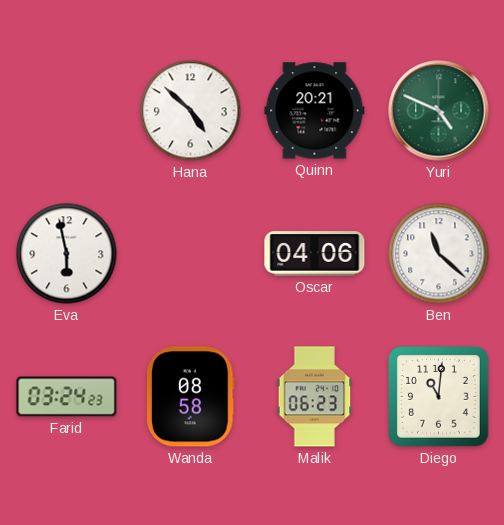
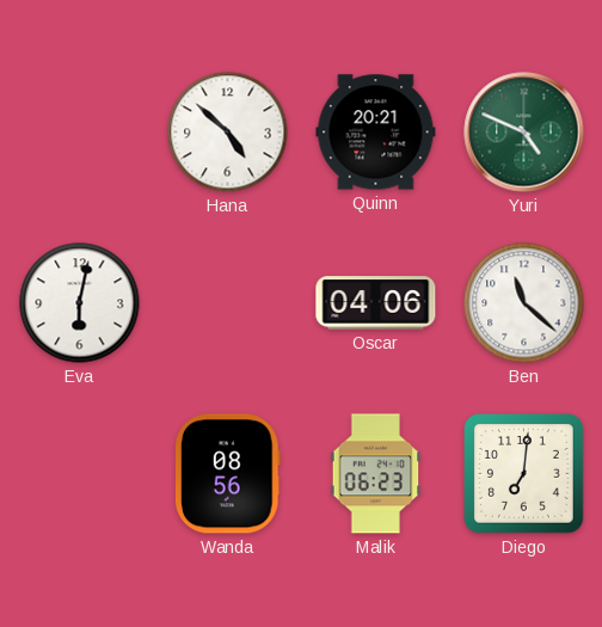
Eva: 5:58 -> 6:02 (80, 303)
Farid: 03:24 -> none (67, 397)
Wanda: 08:58 -> 08:56 (228, 474)
Diego: 11:01 -> 7:01 (524, 474)
